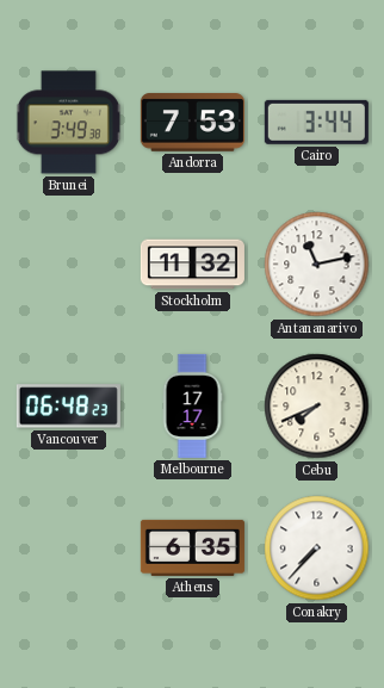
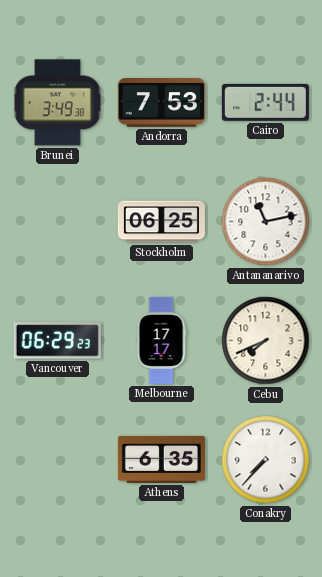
Cairo: 3:44 -> 2:44 (265, 102)
Stockholm: 11:32 -> 06:25 (161, 222)
Vancouver: 06:48 -> 06:29 (57, 341)
